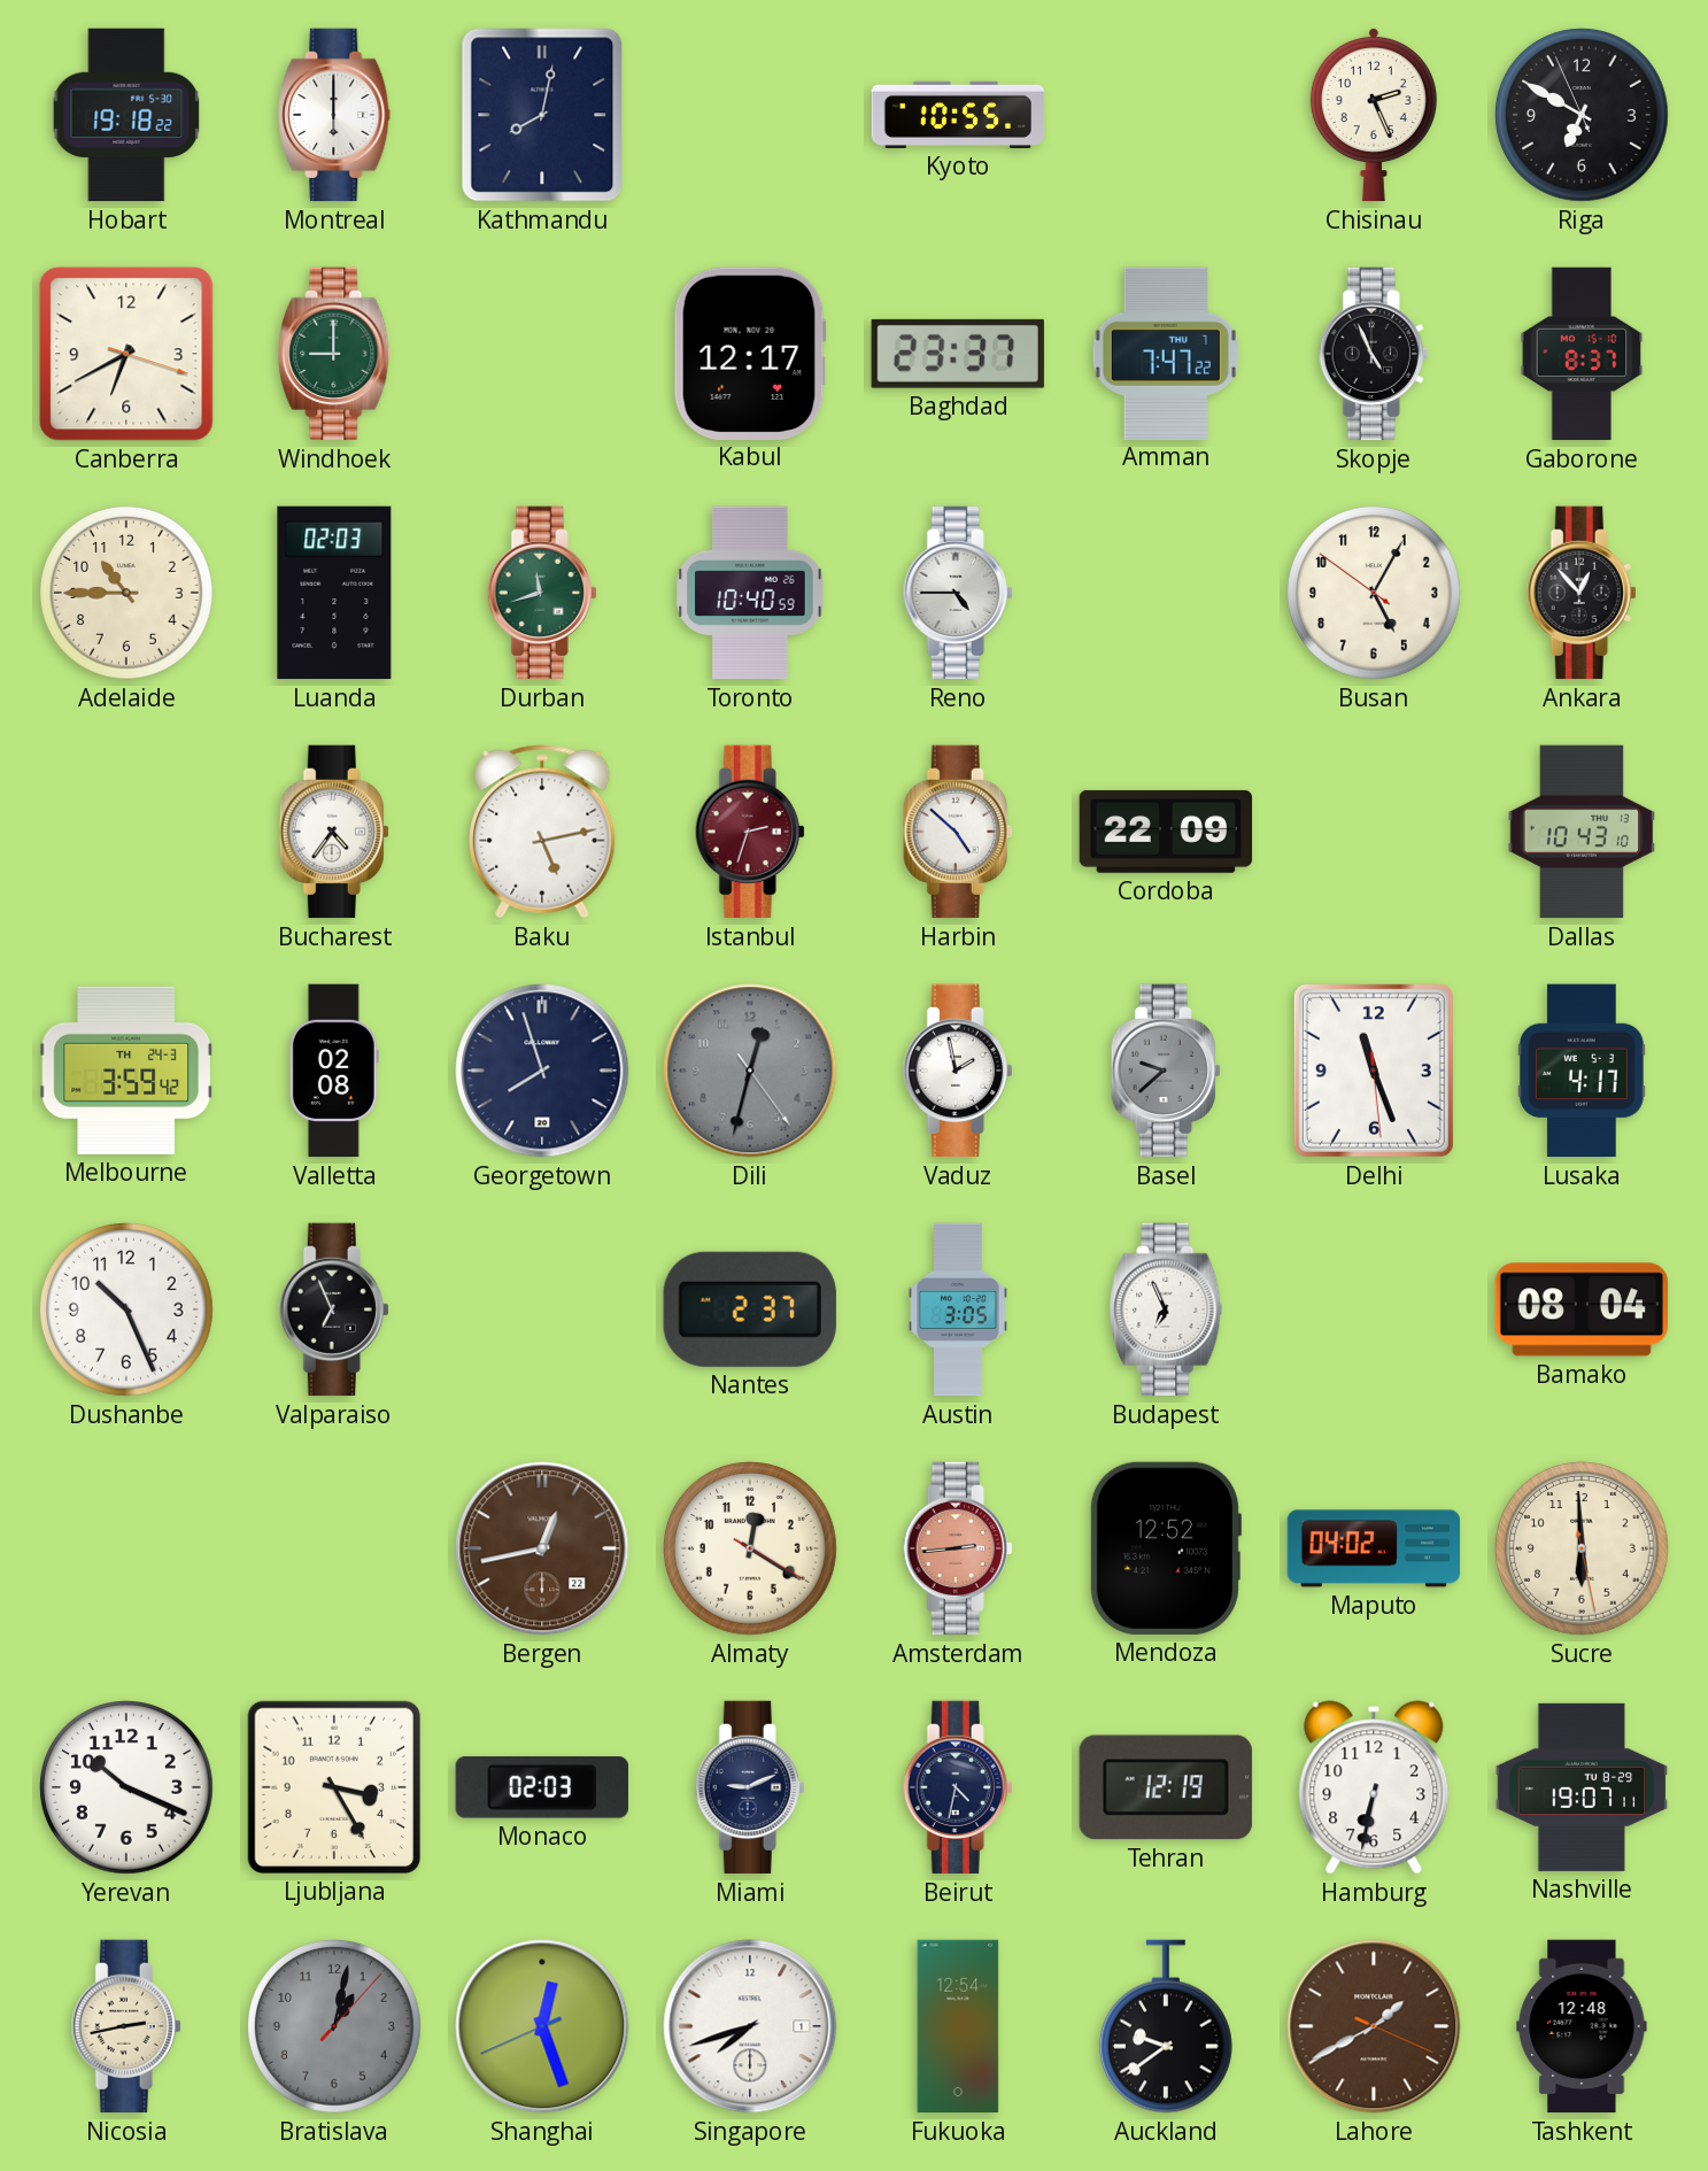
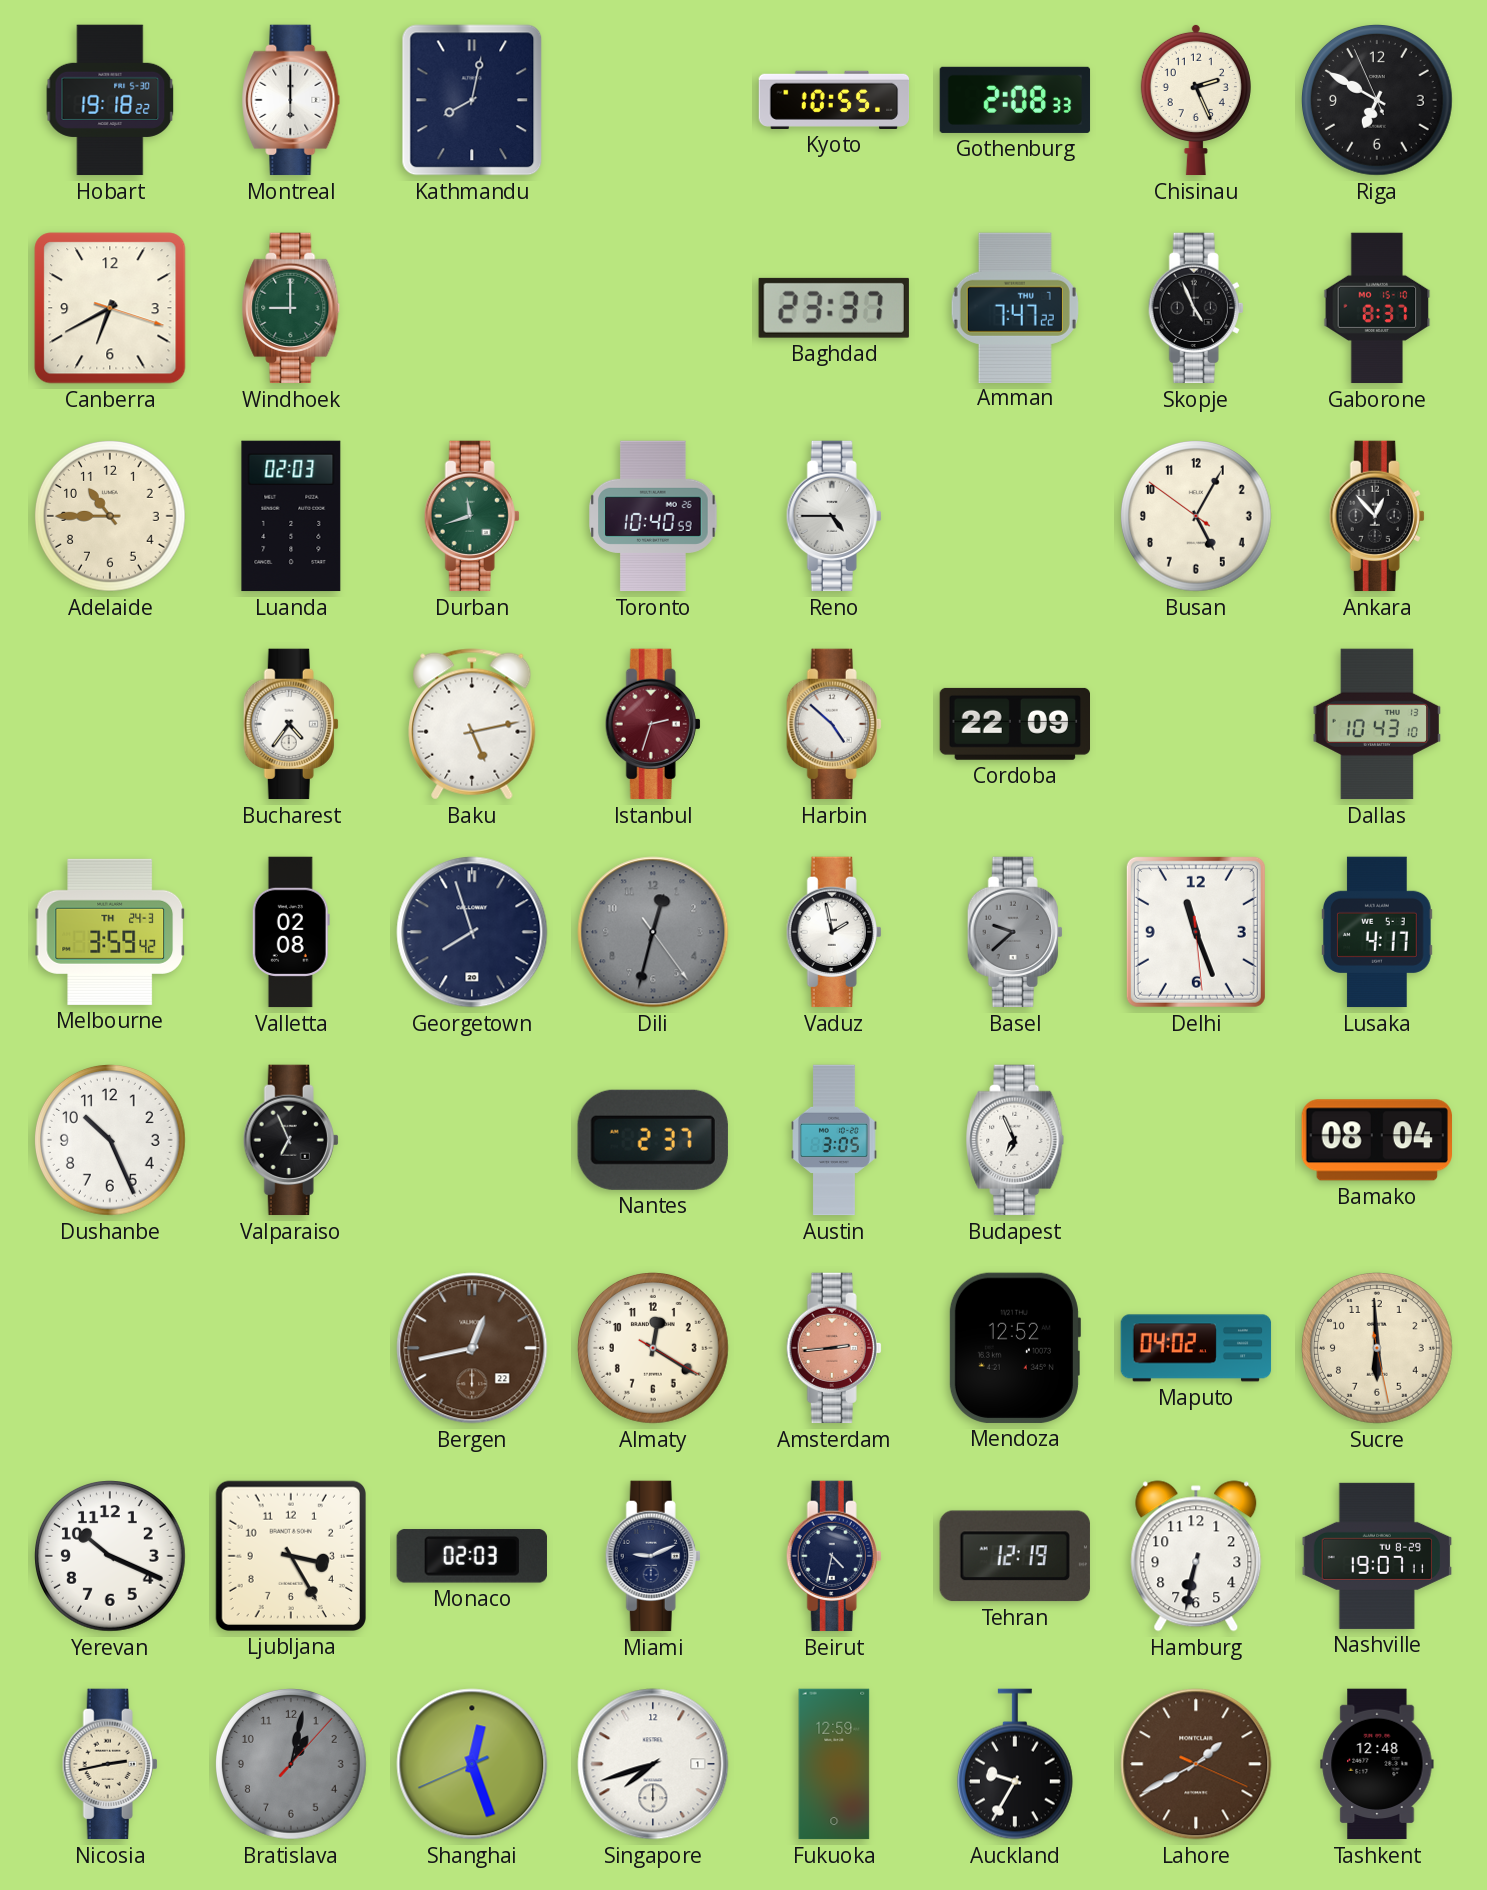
Gothenburg: none -> 2:08 (1015, 100)
Kabul: 12:17 -> none (750, 353)
Fukuoka: 12:54 -> 12:59 (834, 1764)
Auckland: 9:39 -> 9:35 (1015, 1764)
